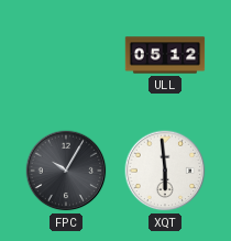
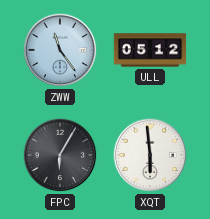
ZWW: none -> 11:24 (60, 50)
FPC: 10:05 -> 6:05 (60, 155)
